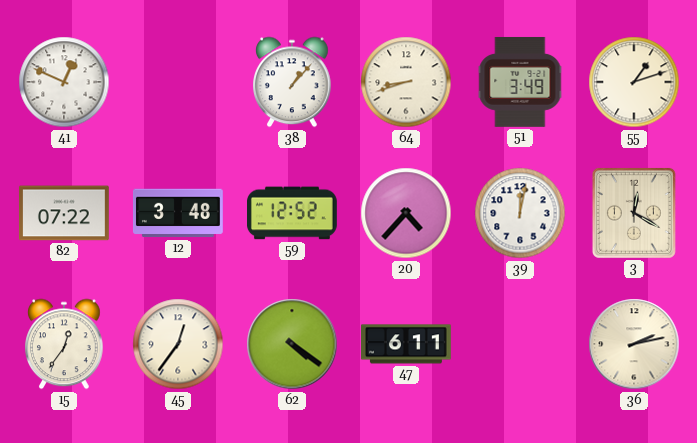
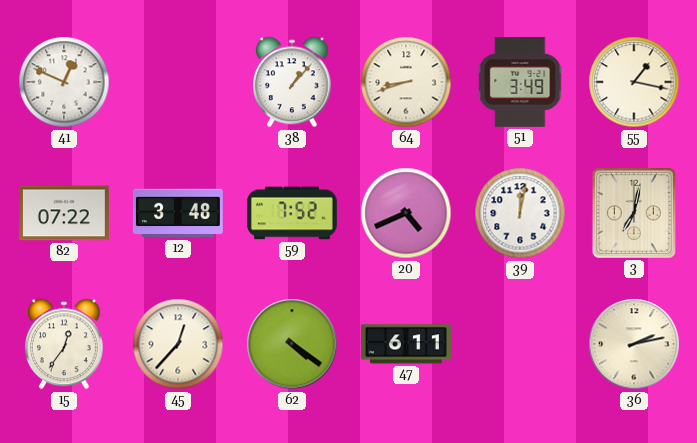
55: 1:12 -> 1:17 (634, 82)
59: 12:52 -> 7:52 (293, 213)
20: 4:37 -> 4:41 (406, 213)
3: 12:20 -> 7:02 (634, 213)
45: 12:36 -> 12:37 (178, 344)
